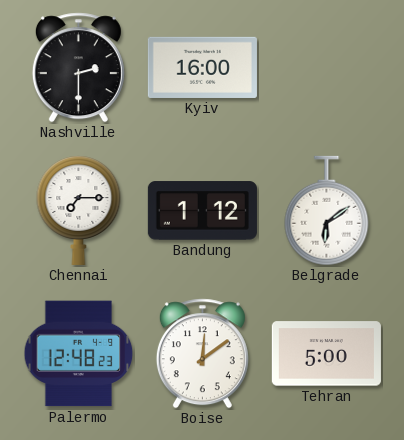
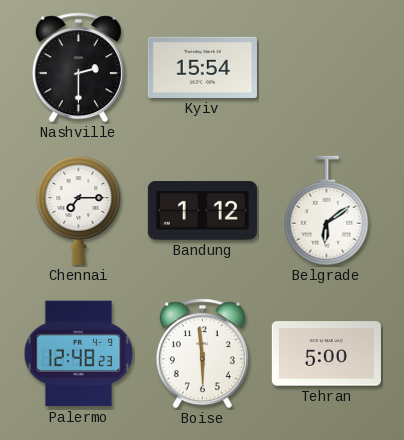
Kyiv: 16:00 -> 15:54 (202, 67)
Boise: 12:09 -> 5:59 (202, 354)
